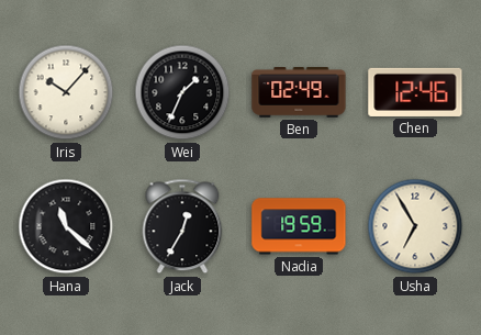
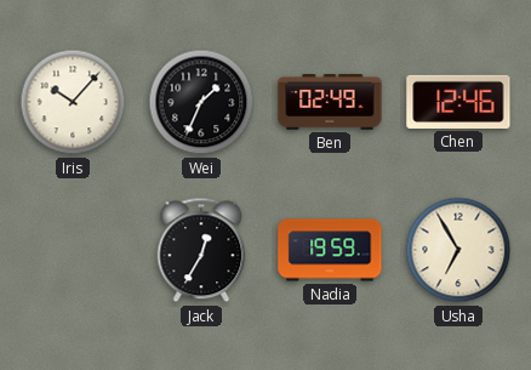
Hana: 11:22 -> none (66, 226)
